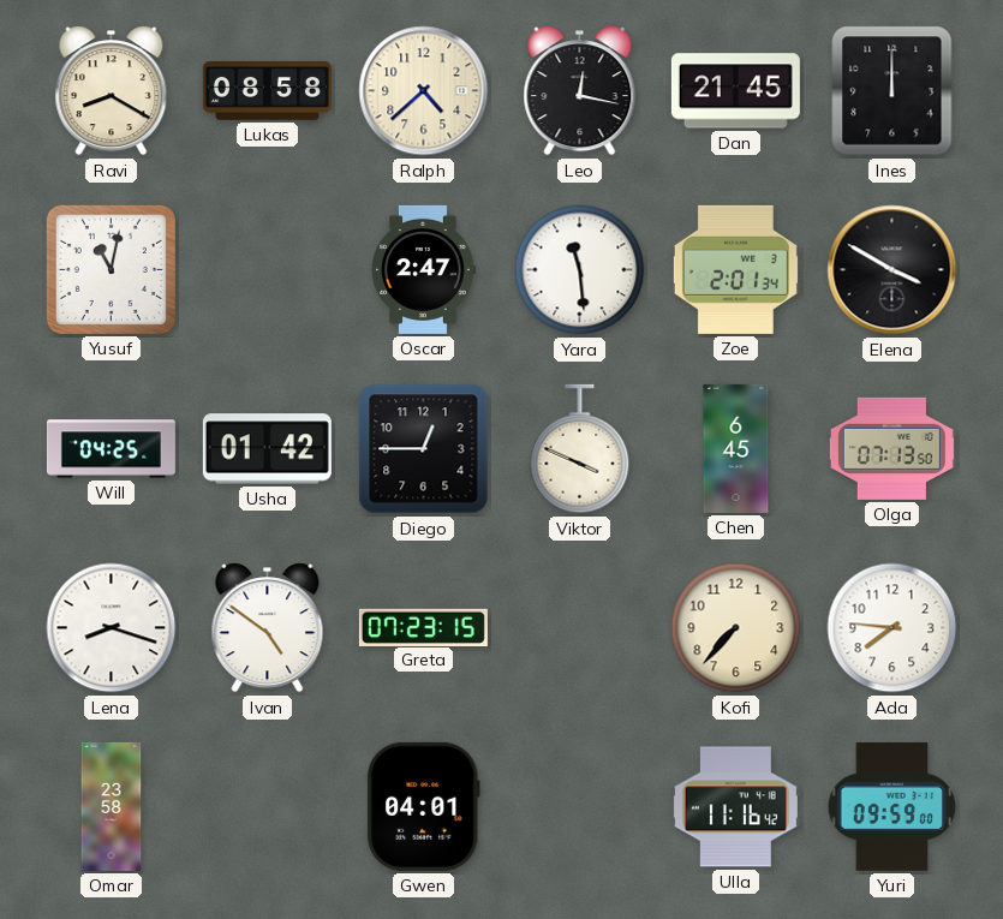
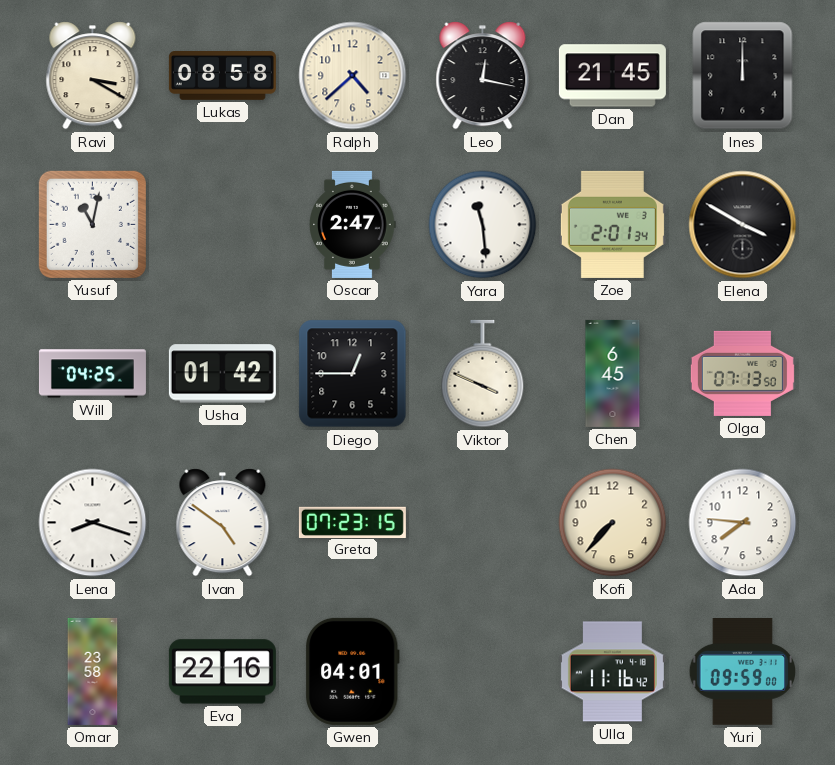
Ravi: 8:20 -> 3:20 (93, 76)
Eva: none -> 22:16 (222, 672)
